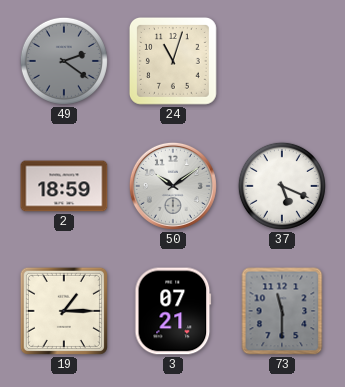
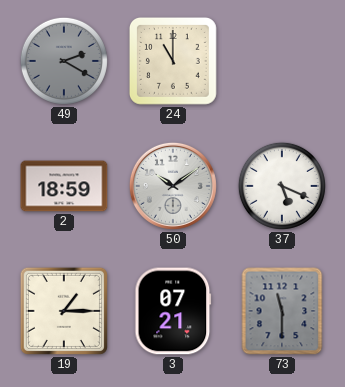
49: 2:21 -> 2:20 (64, 61)
24: 11:03 -> 11:00 (173, 61)
